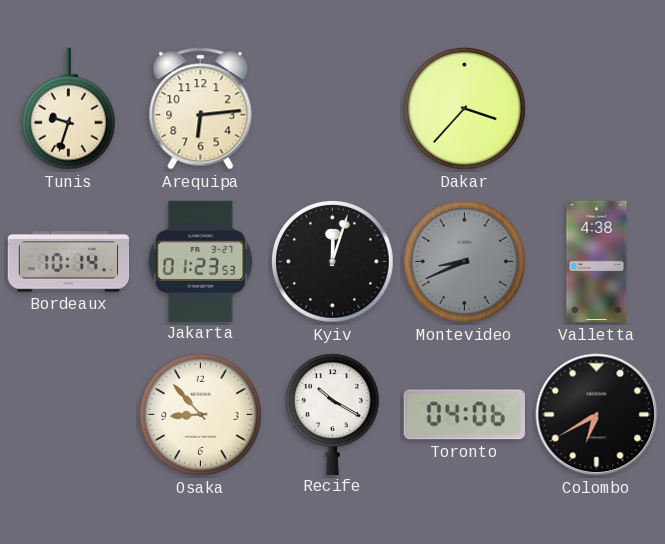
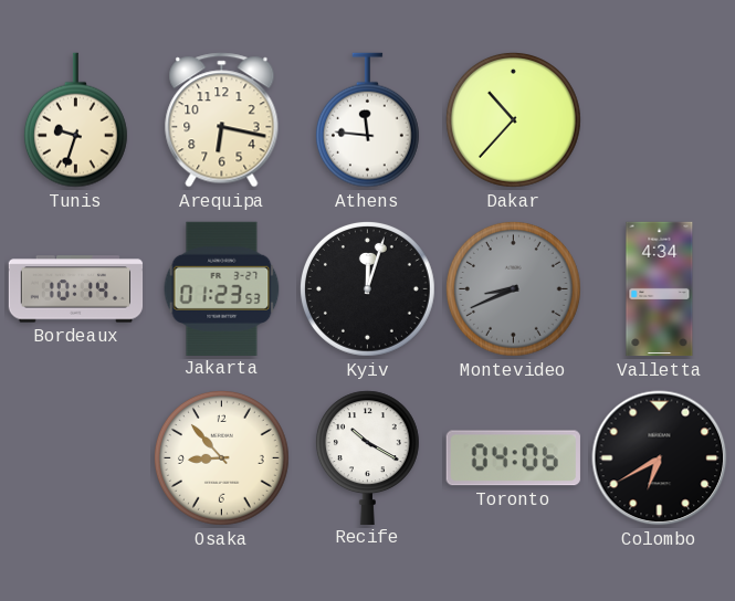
Arequipa: 6:14 -> 6:17 (222, 120)
Athens: none -> 11:46 (367, 120)
Dakar: 3:37 -> 10:37 (513, 119)
Valletta: 4:38 -> 4:34 (660, 289)
